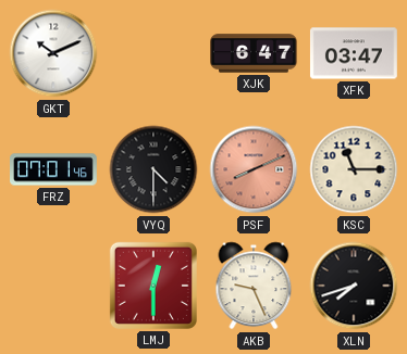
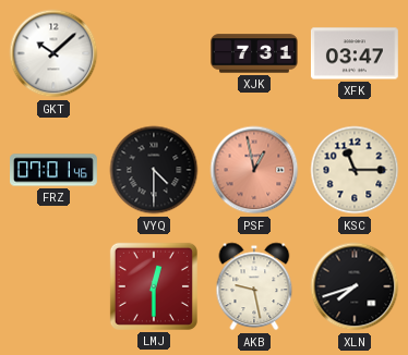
GKT: 10:11 -> 10:08 (53, 53)
XJK: 6:47 -> 7:31 (255, 53)
PSF: 8:11 -> 12:58 (254, 170)
AKB: 9:26 -> 9:28 (254, 286)
